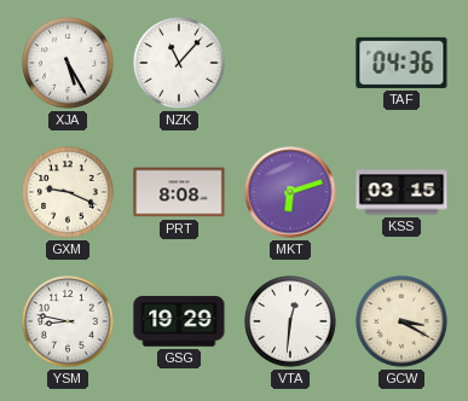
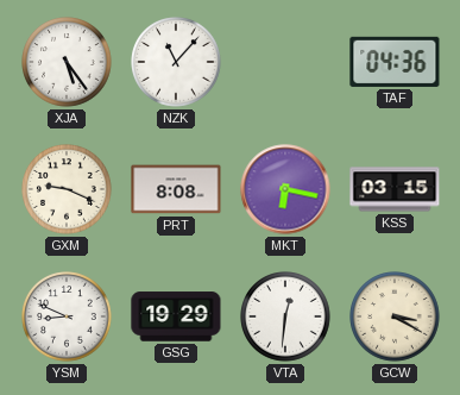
XJA: 5:25 -> 5:24 (67, 62)
MKT: 6:12 -> 6:17 (285, 189)
YSM: 8:47 -> 8:49 (67, 316)
